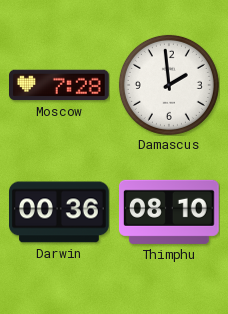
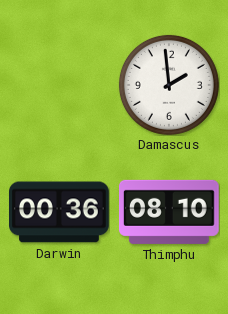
Moscow: 7:28 -> none (60, 85)
